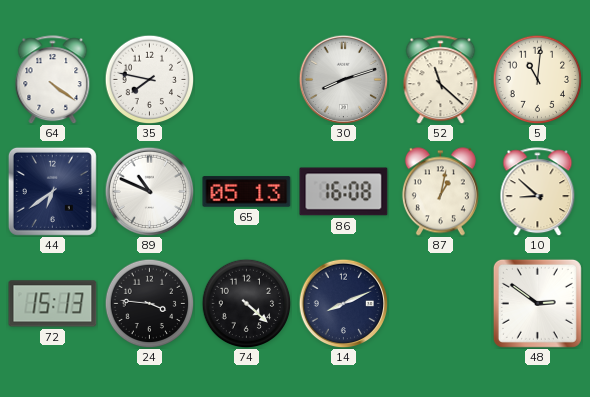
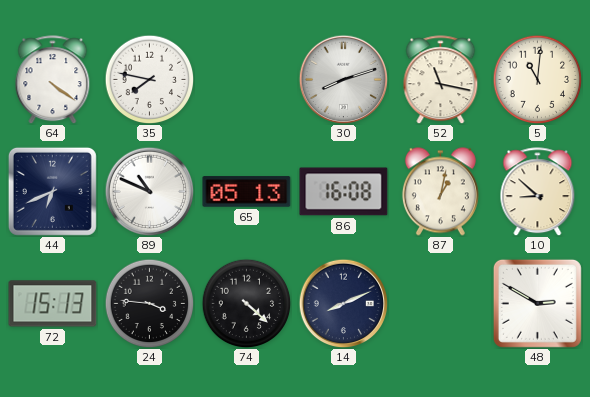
52: 11:22 -> 11:17 (441, 80)
44: 6:39 -> 6:41 (52, 191)
48: 2:51 -> 2:50 (537, 303)
